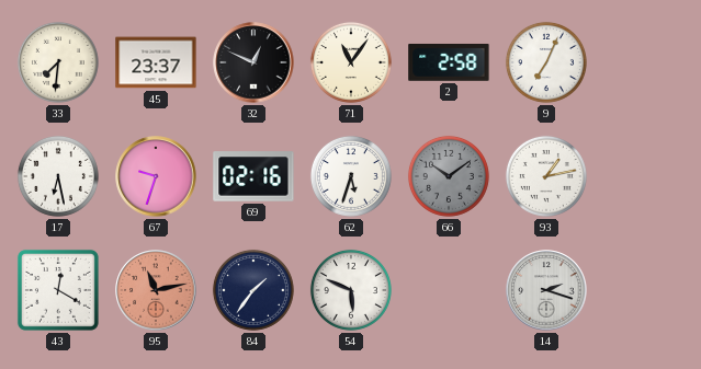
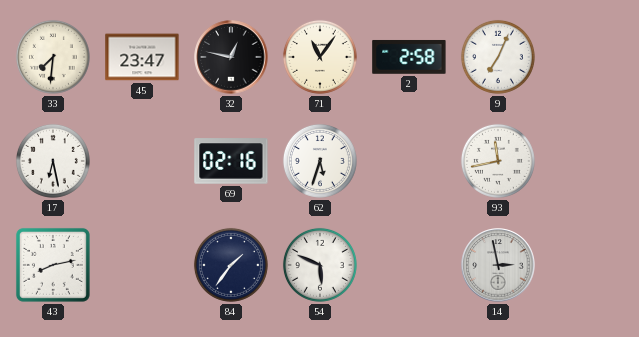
45: 23:37 -> 23:47 (142, 57)
32: 12:49 -> 12:47 (231, 57)
67: 9:33 -> none (156, 176)
66: 10:09 -> none (449, 176)
93: 1:13 -> 11:43 (498, 161)
43: 12:20 -> 8:13 (53, 265)
95: 11:13 -> none (156, 290)
14: 2:18 -> 2:58 (498, 265)
